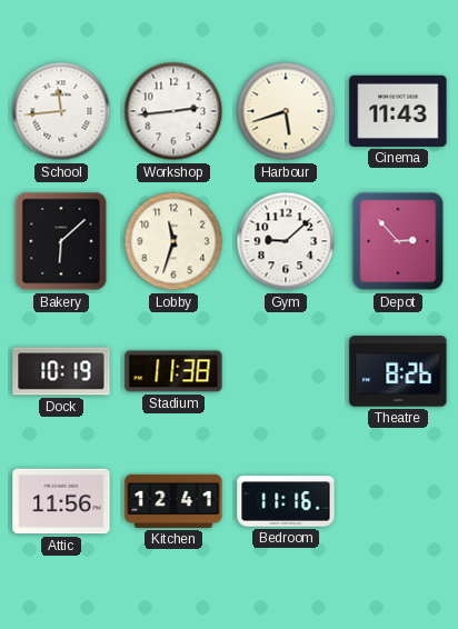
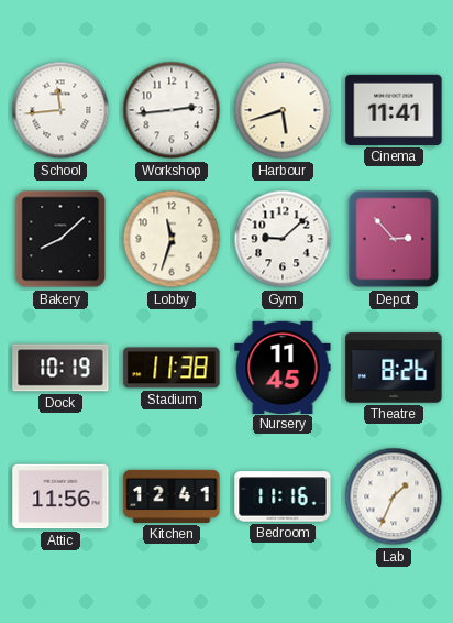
Cinema: 11:43 -> 11:41 (394, 110)
Bakery: 6:08 -> 8:08 (60, 239)
Nursery: none -> 11:45 (283, 367)
Lab: none -> 1:34 (394, 496)
